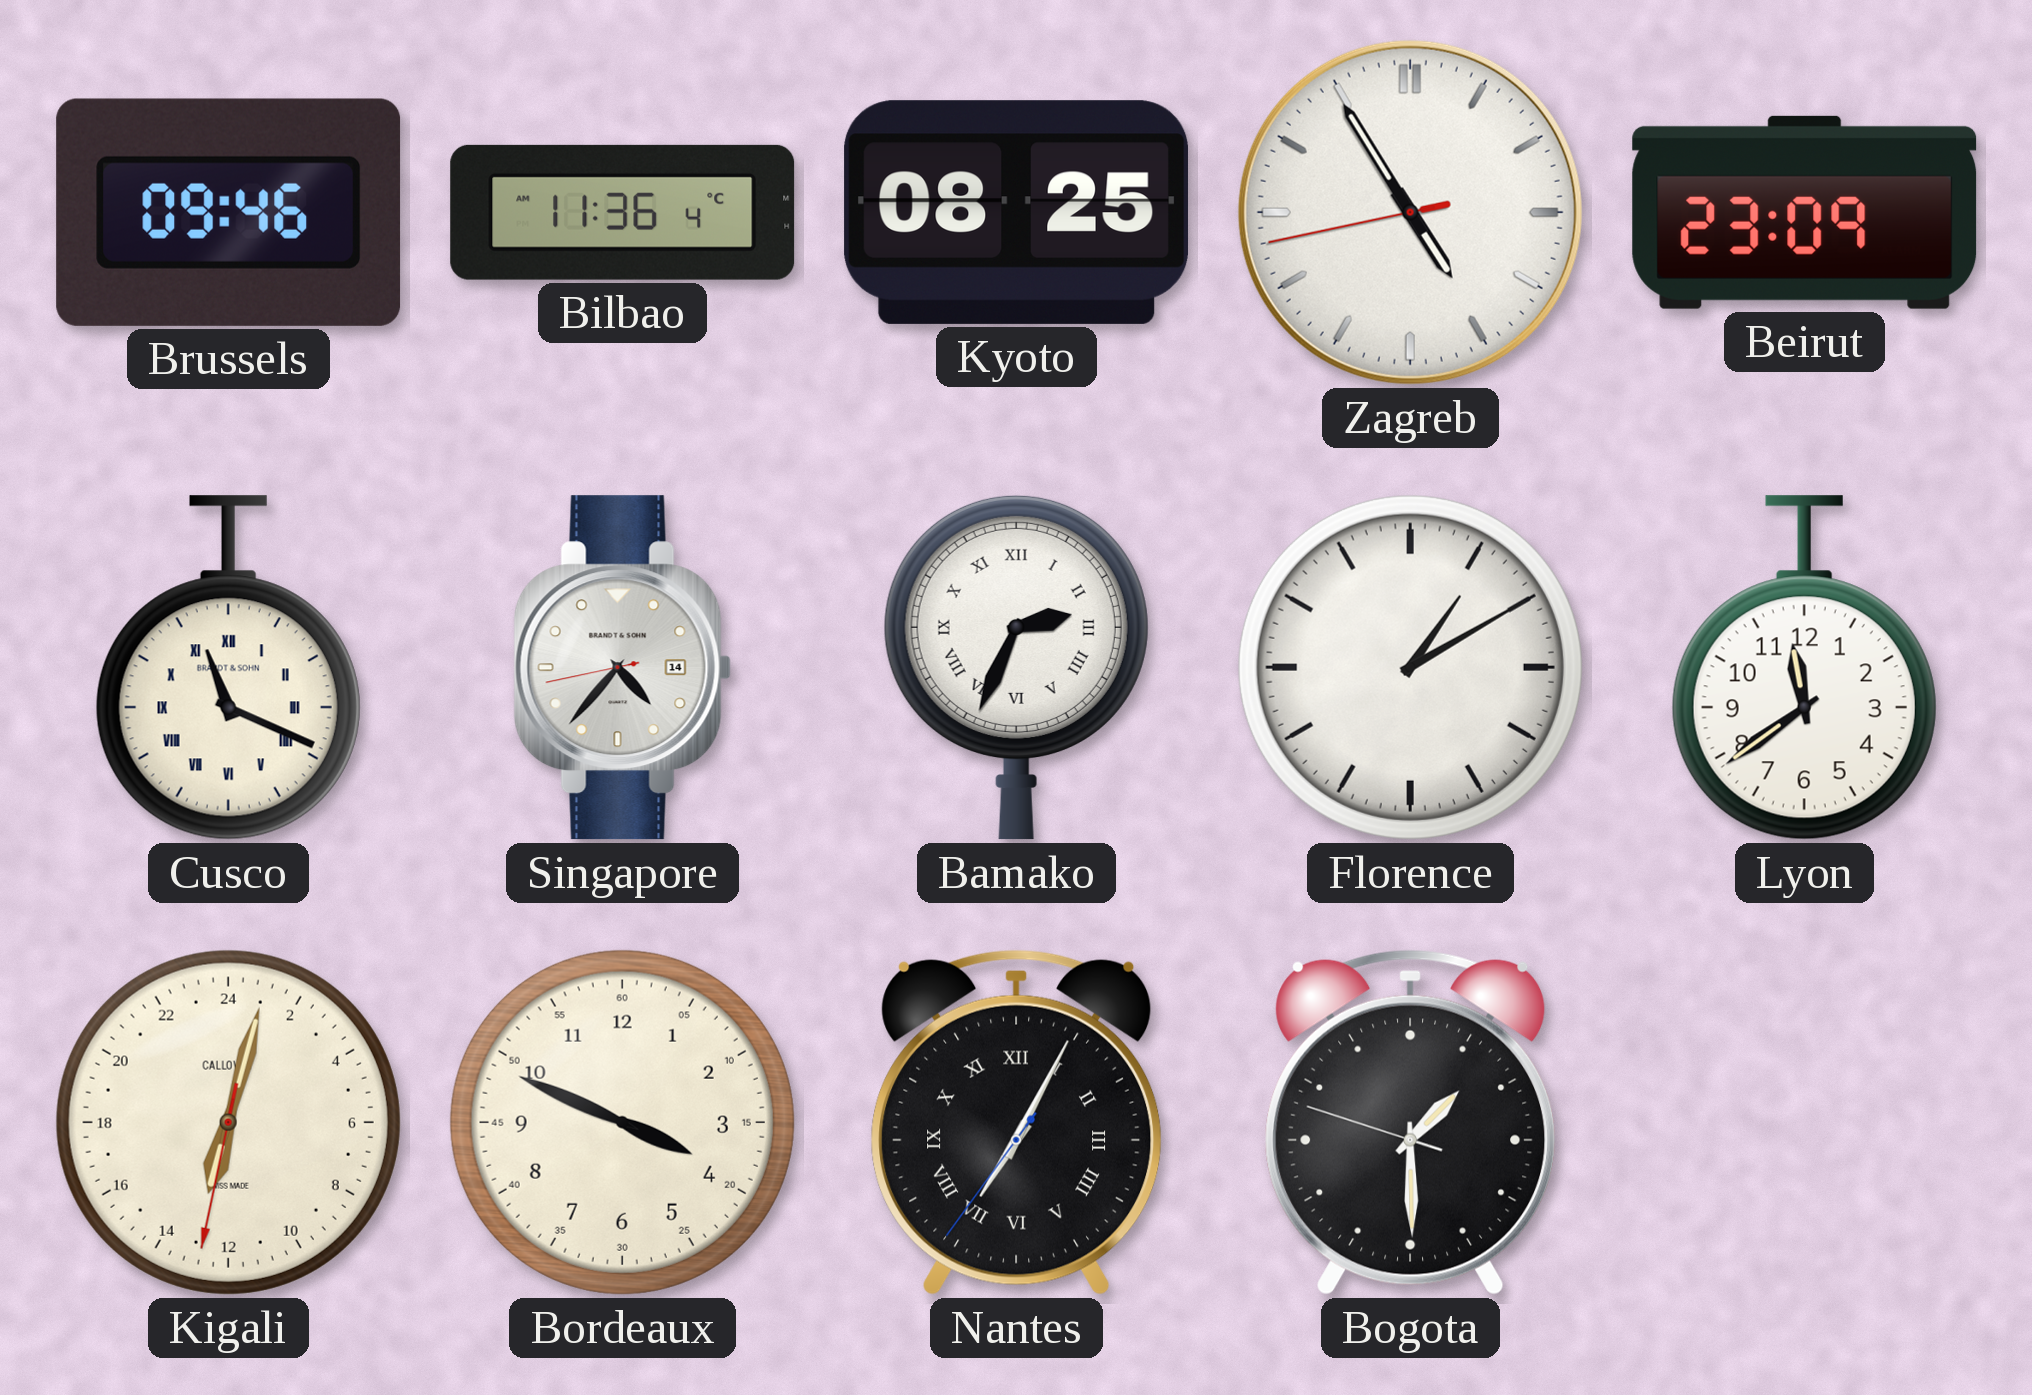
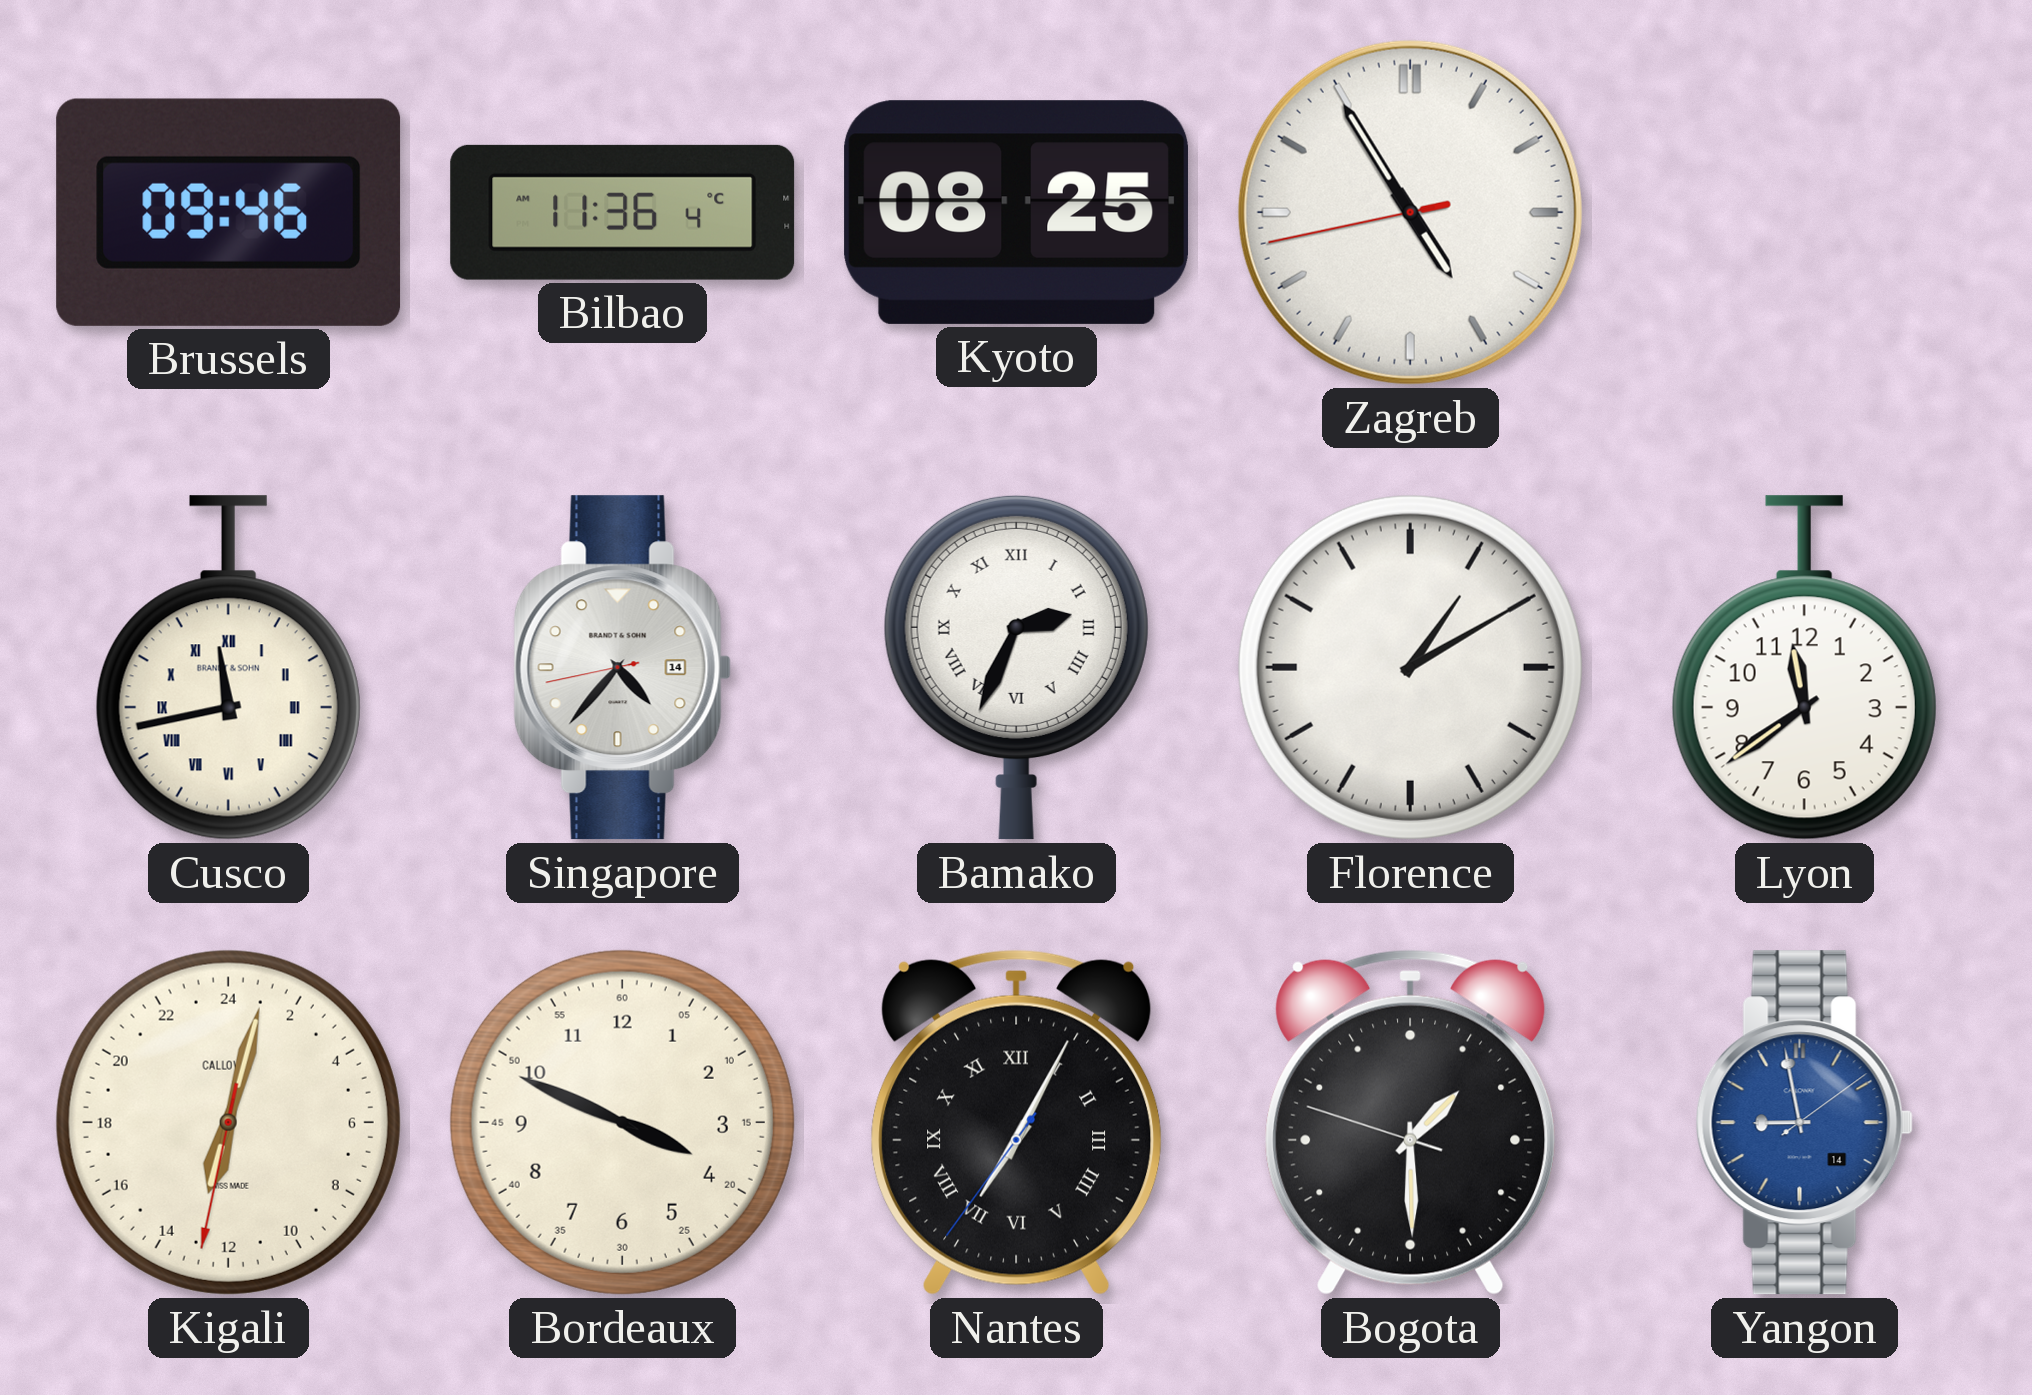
Beirut: 23:09 -> none (1805, 212)
Cusco: 11:19 -> 11:43 (228, 668)
Yangon: none -> 8:58 (1804, 1123)
